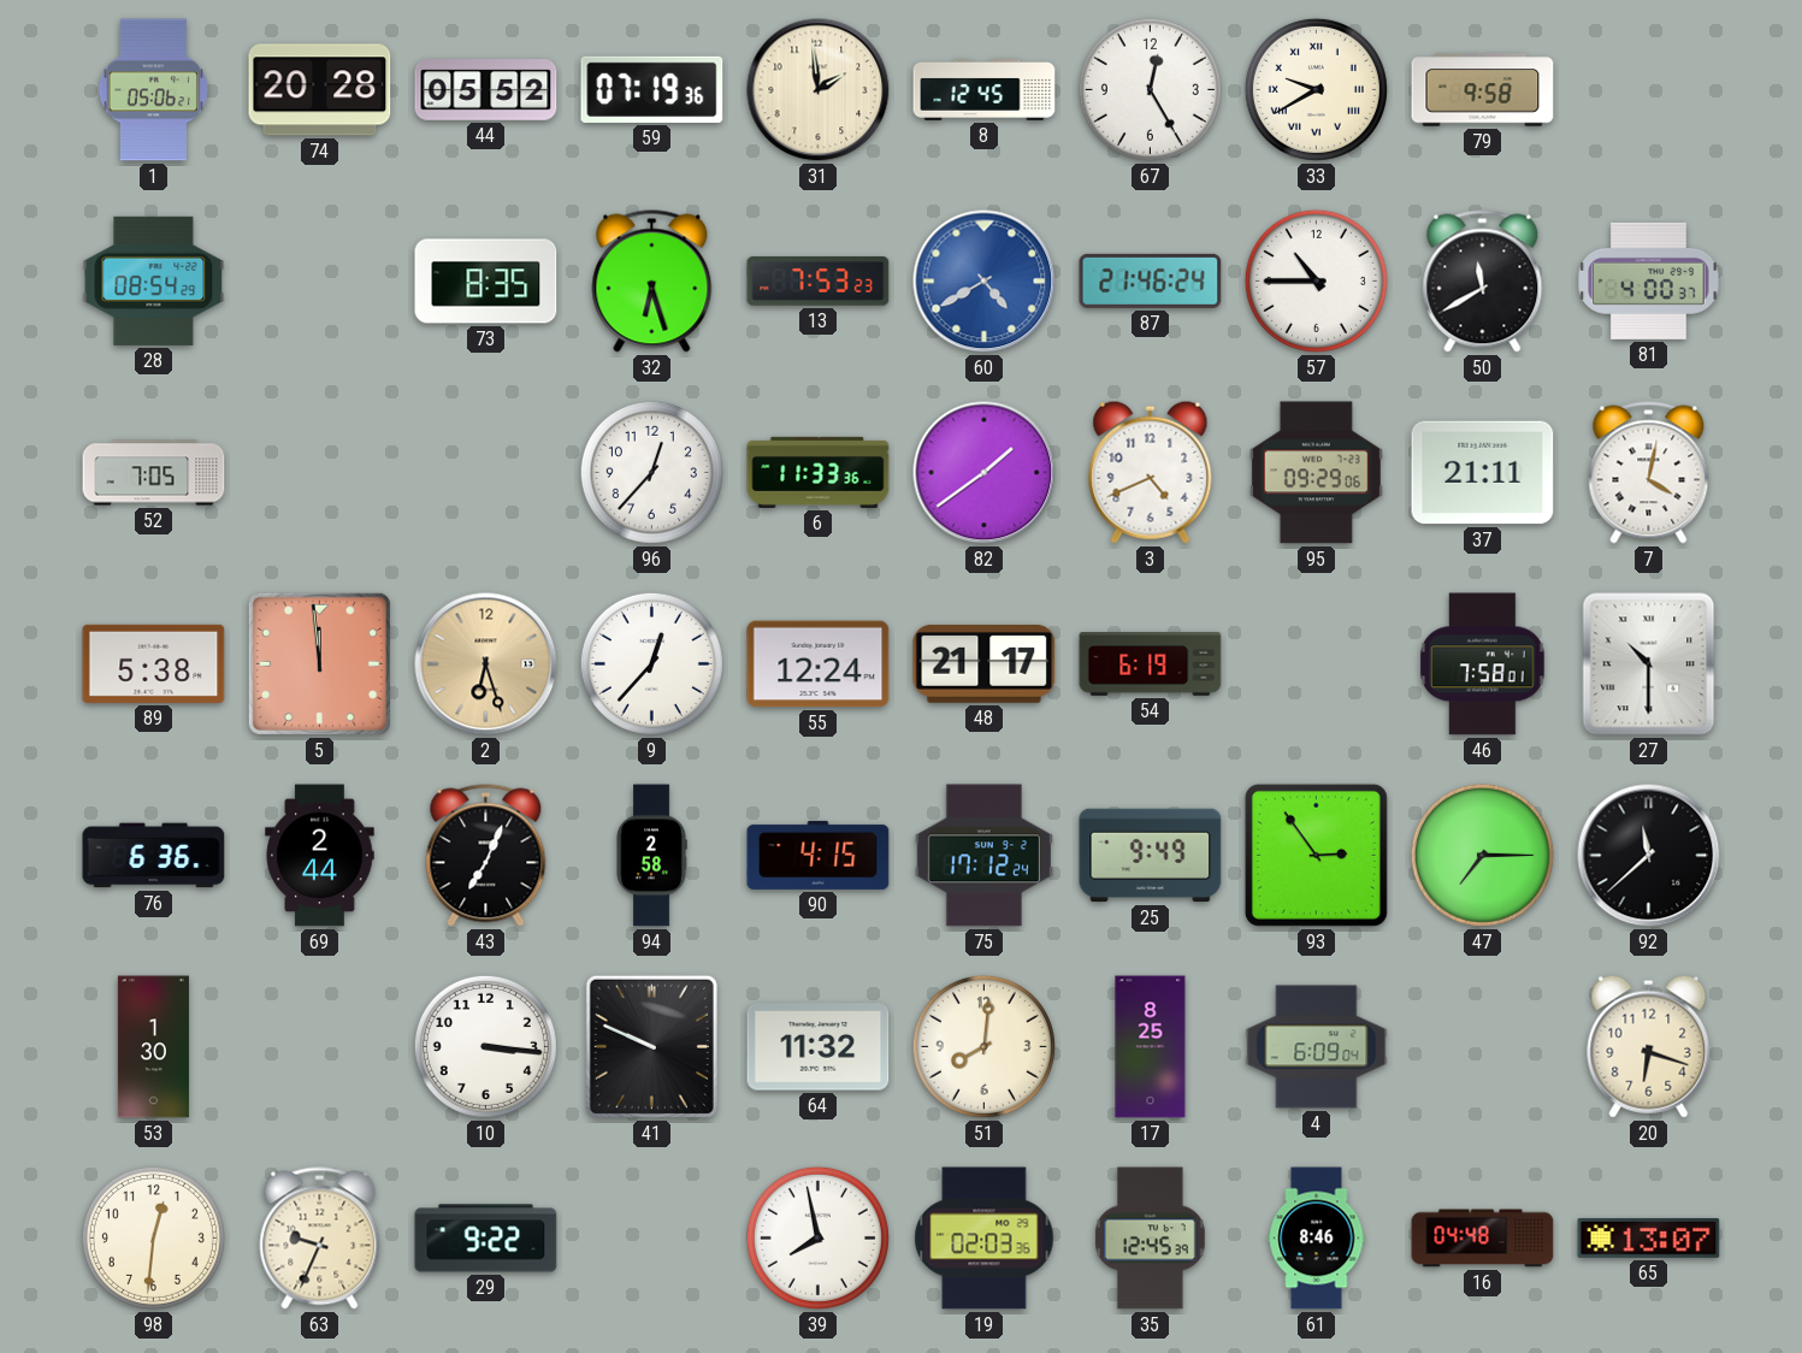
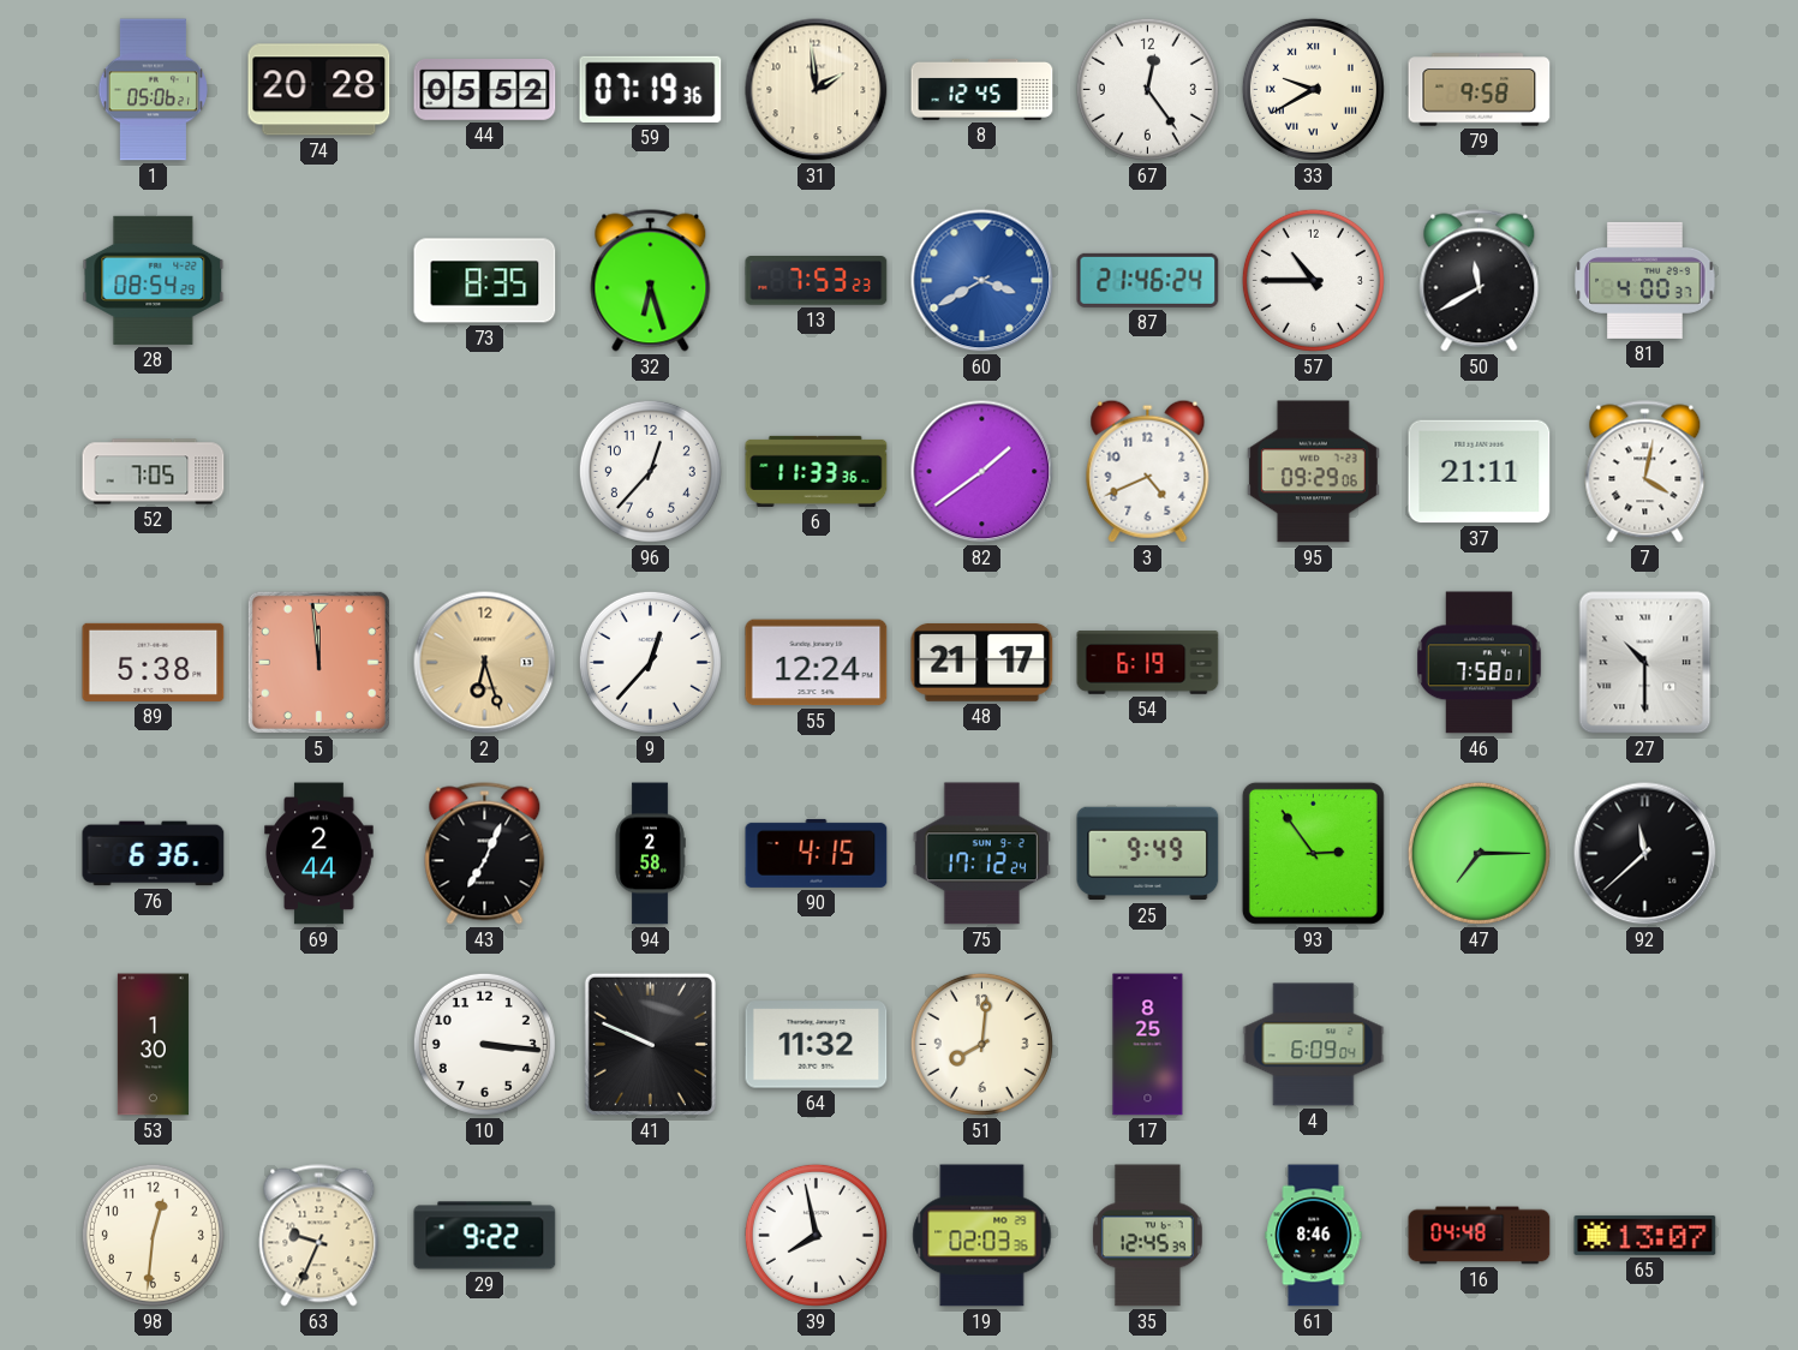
67: 12:25 -> 12:24 (1147, 89)
60: 4:40 -> 3:40 (982, 281)
20: 6:18 -> none (1649, 1046)
